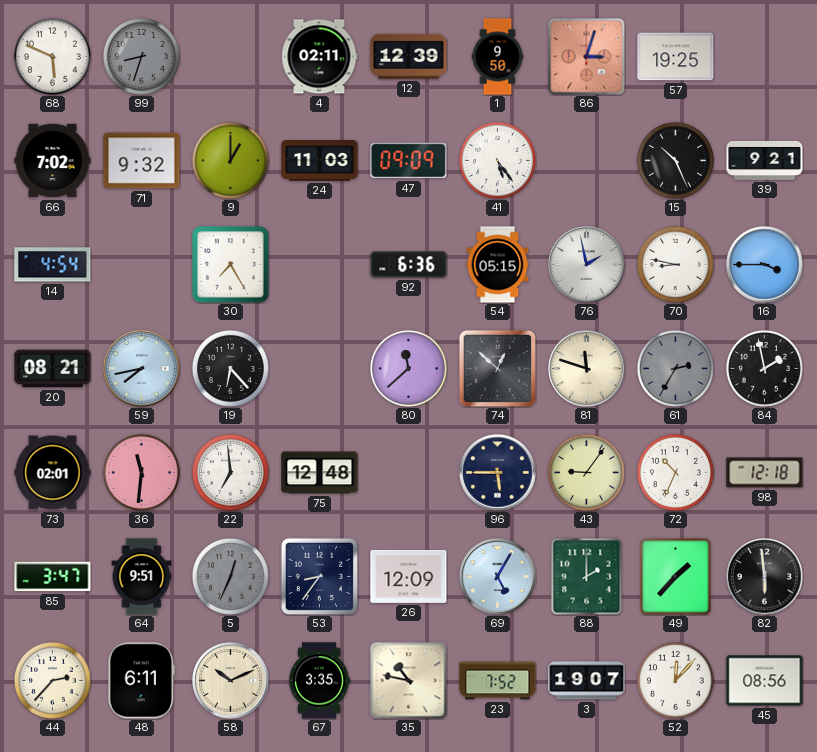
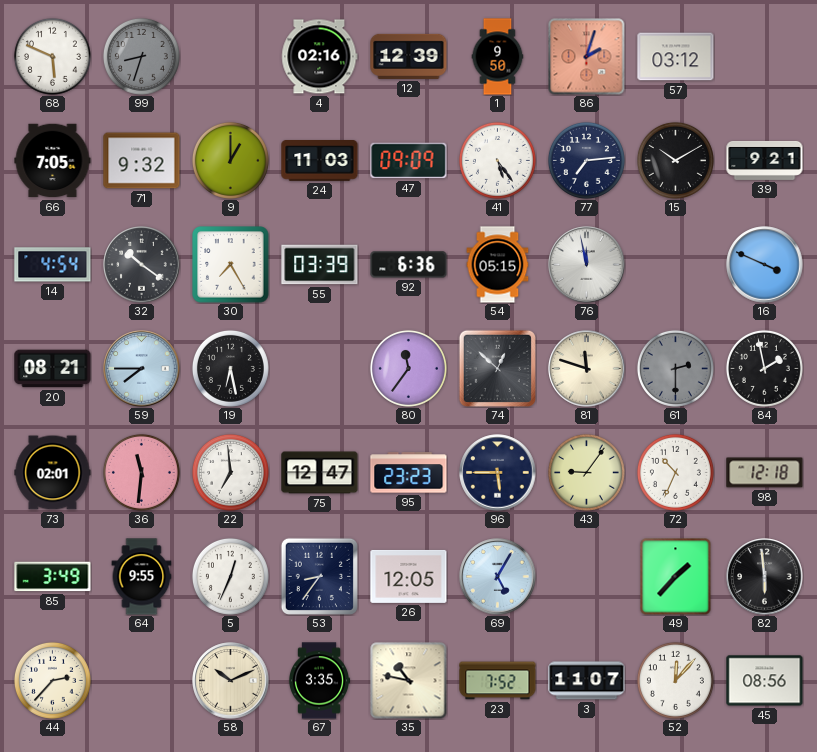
4: 02:11 -> 02:16 (320, 57)
86: 3:03 -> 2:03 (587, 57)
57: 19:25 -> 03:12 (676, 57)
66: 7:02 -> 7:05 (53, 161)
77: none -> 7:14 (586, 160)
15: 10:26 -> 10:10 (675, 160)
32: none -> 10:21 (142, 265)
55: none -> 03:39 (320, 265)
76: 1:58 -> 11:58 (587, 265)
70: 8:47 -> none (675, 264)
16: 3:45 -> 3:49 (765, 265)
59: 7:43 -> 7:45 (142, 369)
19: 6:23 -> 6:28 (230, 368)
80: 11:38 -> 11:36 (408, 368)
61: 2:35 -> 2:30 (675, 368)
75: 12:48 -> 12:47 (320, 473)
95: none -> 23:23 (409, 473)
85: 3:47 -> 3:49 (53, 577)
64: 9:51 -> 9:55 (142, 577)
5 dial: grey -> white (230, 576)
26: 12:09 -> 12:05 (409, 576)
88: 2:00 -> none (587, 576)
48: 6:11 -> none (142, 681)
3: 19:07 -> 11:07 (587, 681)
